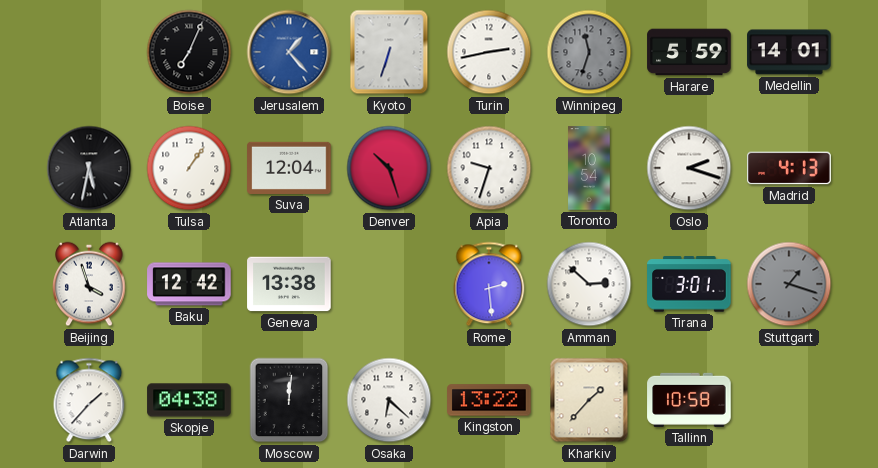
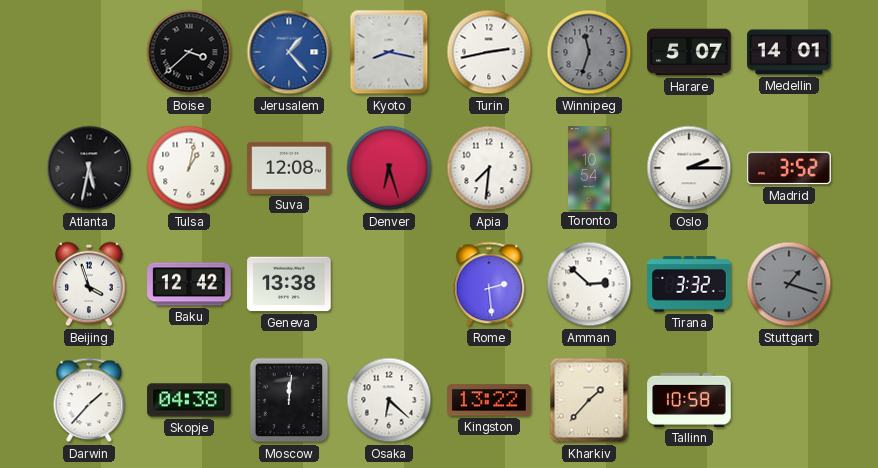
Boise: 7:04 -> 3:38 (189, 52)
Kyoto: 6:33 -> 8:17 (389, 52)
Harare: 5:59 -> 5:07 (689, 52)
Tulsa: 1:06 -> 1:02 (189, 168)
Suva: 12:04 -> 12:08 (289, 168)
Denver: 10:27 -> 6:27 (389, 168)
Apia: 9:33 -> 7:31 (489, 168)
Oslo: 2:18 -> 2:15 (689, 168)
Madrid: 4:13 -> 3:52 (789, 168)
Tirana: 3:01 -> 3:32 (689, 284)
